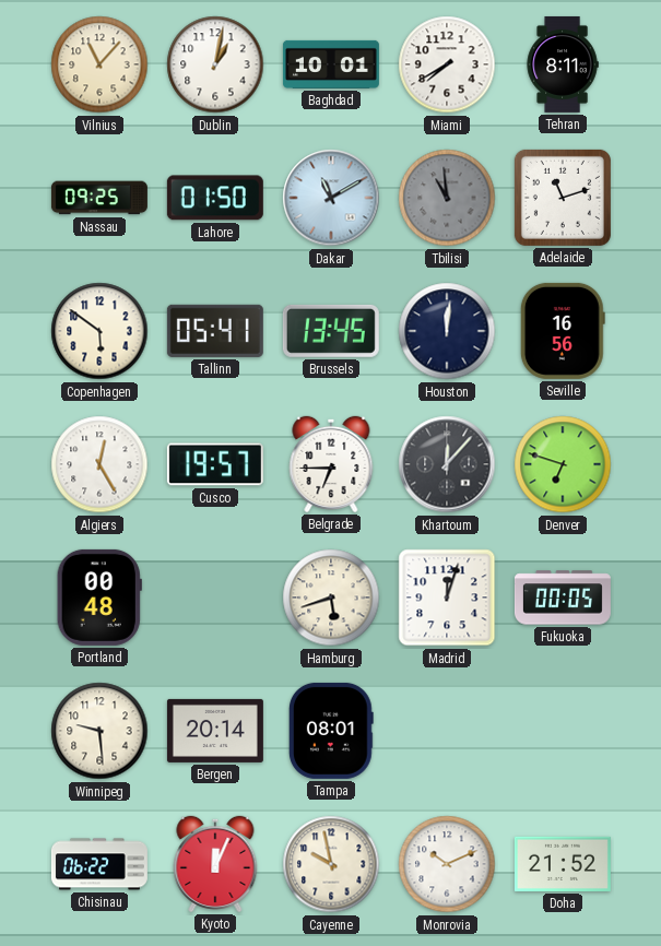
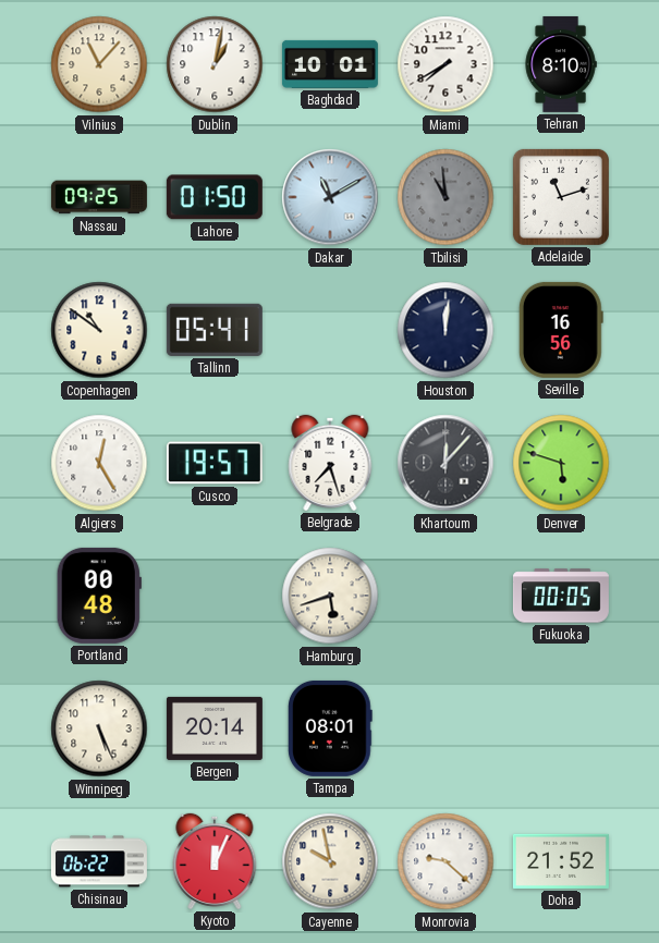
Tehran: 8:11 -> 8:10 (561, 64)
Copenhagen: 5:51 -> 10:51 (99, 330)
Brussels: 13:45 -> none (331, 331)
Belgrade: 6:45 -> 7:27 (330, 463)
Denver: 6:48 -> 5:48 (561, 463)
Madrid: 12:03 -> none (447, 598)
Winnipeg: 9:29 -> 5:26 (99, 728)
Monrovia: 10:11 -> 9:22 (446, 861)
